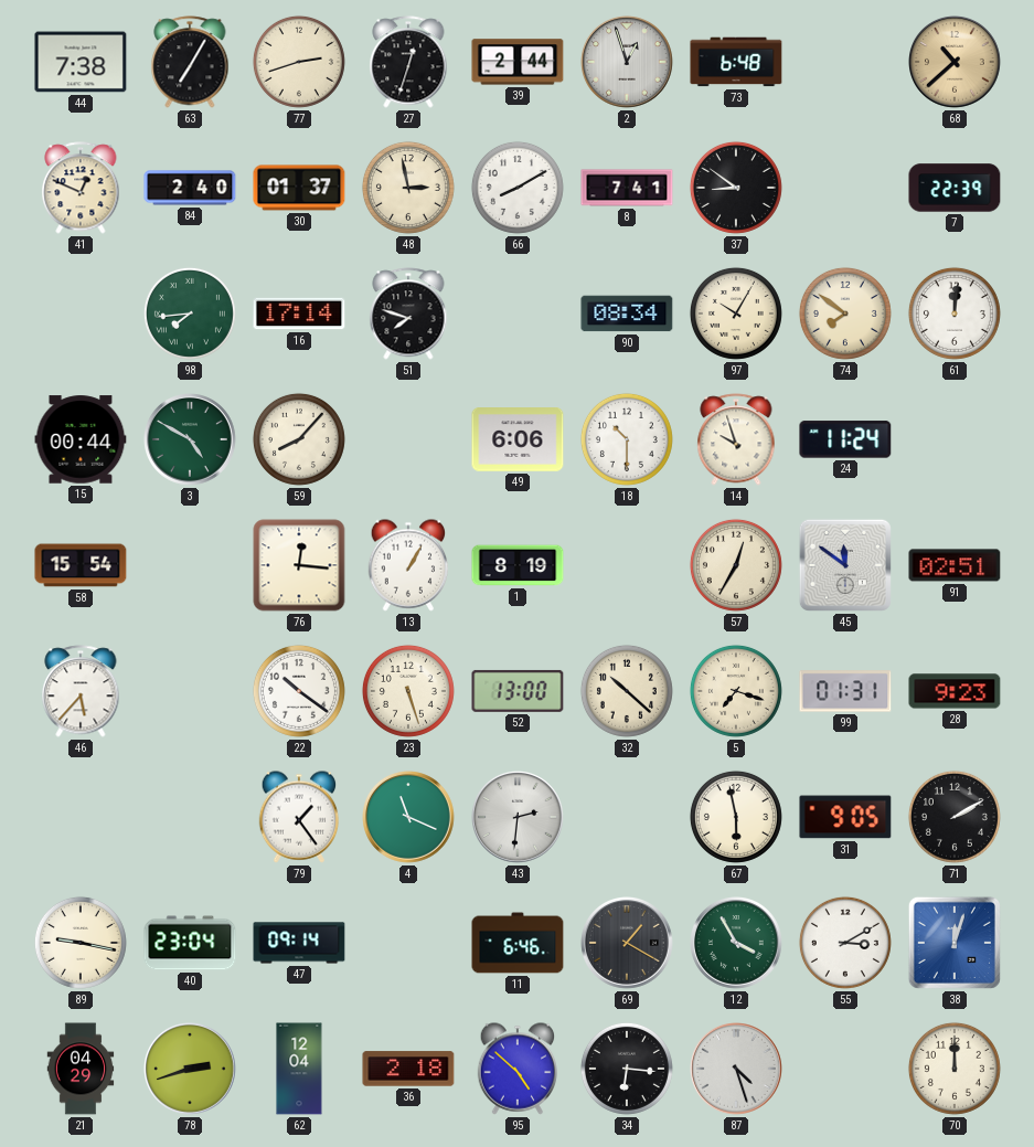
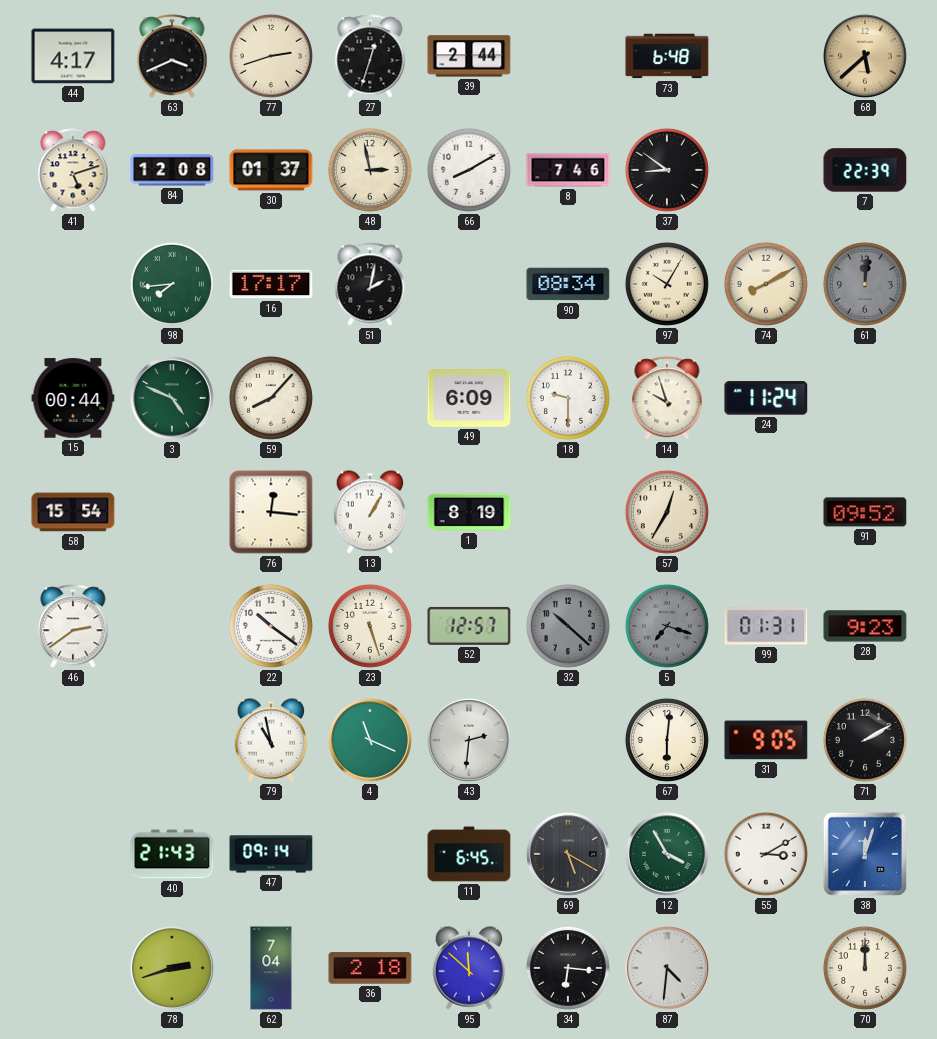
44: 7:38 -> 4:17 (73, 56)
63: 7:05 -> 3:41 (172, 56)
2: 12:57 -> none (628, 63)
68: 10:38 -> 5:38 (866, 57)
41: 12:49 -> 5:12 (73, 170)
84: 2:40 -> 12:08 (172, 170)
8: 7:41 -> 7:46 (568, 170)
16: 17:14 -> 17:17 (271, 284)
51: 7:48 -> 2:02 (370, 284)
74: 7:51 -> 8:10 (766, 284)
61 dial: white -> grey (865, 284)
3: 4:50 -> 4:49 (173, 399)
49: 6:06 -> 6:09 (469, 398)
18: 10:30 -> 9:30 (568, 398)
45: 11:51 -> none (845, 565)
91: 02:51 -> 09:52 (865, 512)
46: 5:37 -> 2:39 (73, 626)
52: 13:00 -> 12:57 (469, 626)
32 dial: cream -> grey (568, 626)
5 dial: cream -> grey (667, 626)
79: 1:24 -> 10:58 (271, 740)
67: 5:58 -> 6:01 (667, 740)
89: 9:17 -> none (81, 943)
40: 23:04 -> 21:43 (172, 854)
11: 6:46 -> 6:45 (469, 854)
69: 1:20 -> 5:20 (569, 855)
21: 04:29 -> none (81, 1069)
62: 12:04 -> 7:04 (271, 968)
95: 4:52 -> 11:52 (469, 968)
87: 4:27 -> 4:31 (668, 969)
